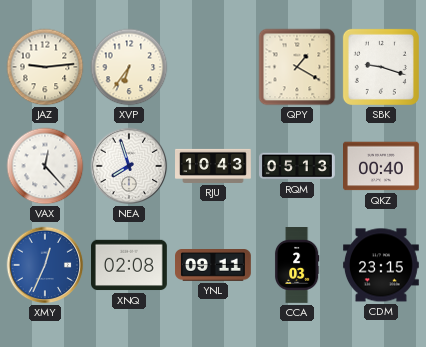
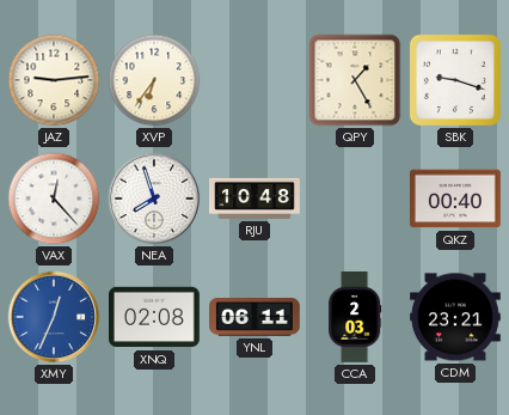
QPY: 1:20 -> 1:25 (355, 80)
RJU: 10:43 -> 10:48 (256, 199)
RQM: 05:13 -> none (298, 166)
YNL: 09:11 -> 06:11 (256, 318)
CDM: 23:15 -> 23:21 (456, 317)
